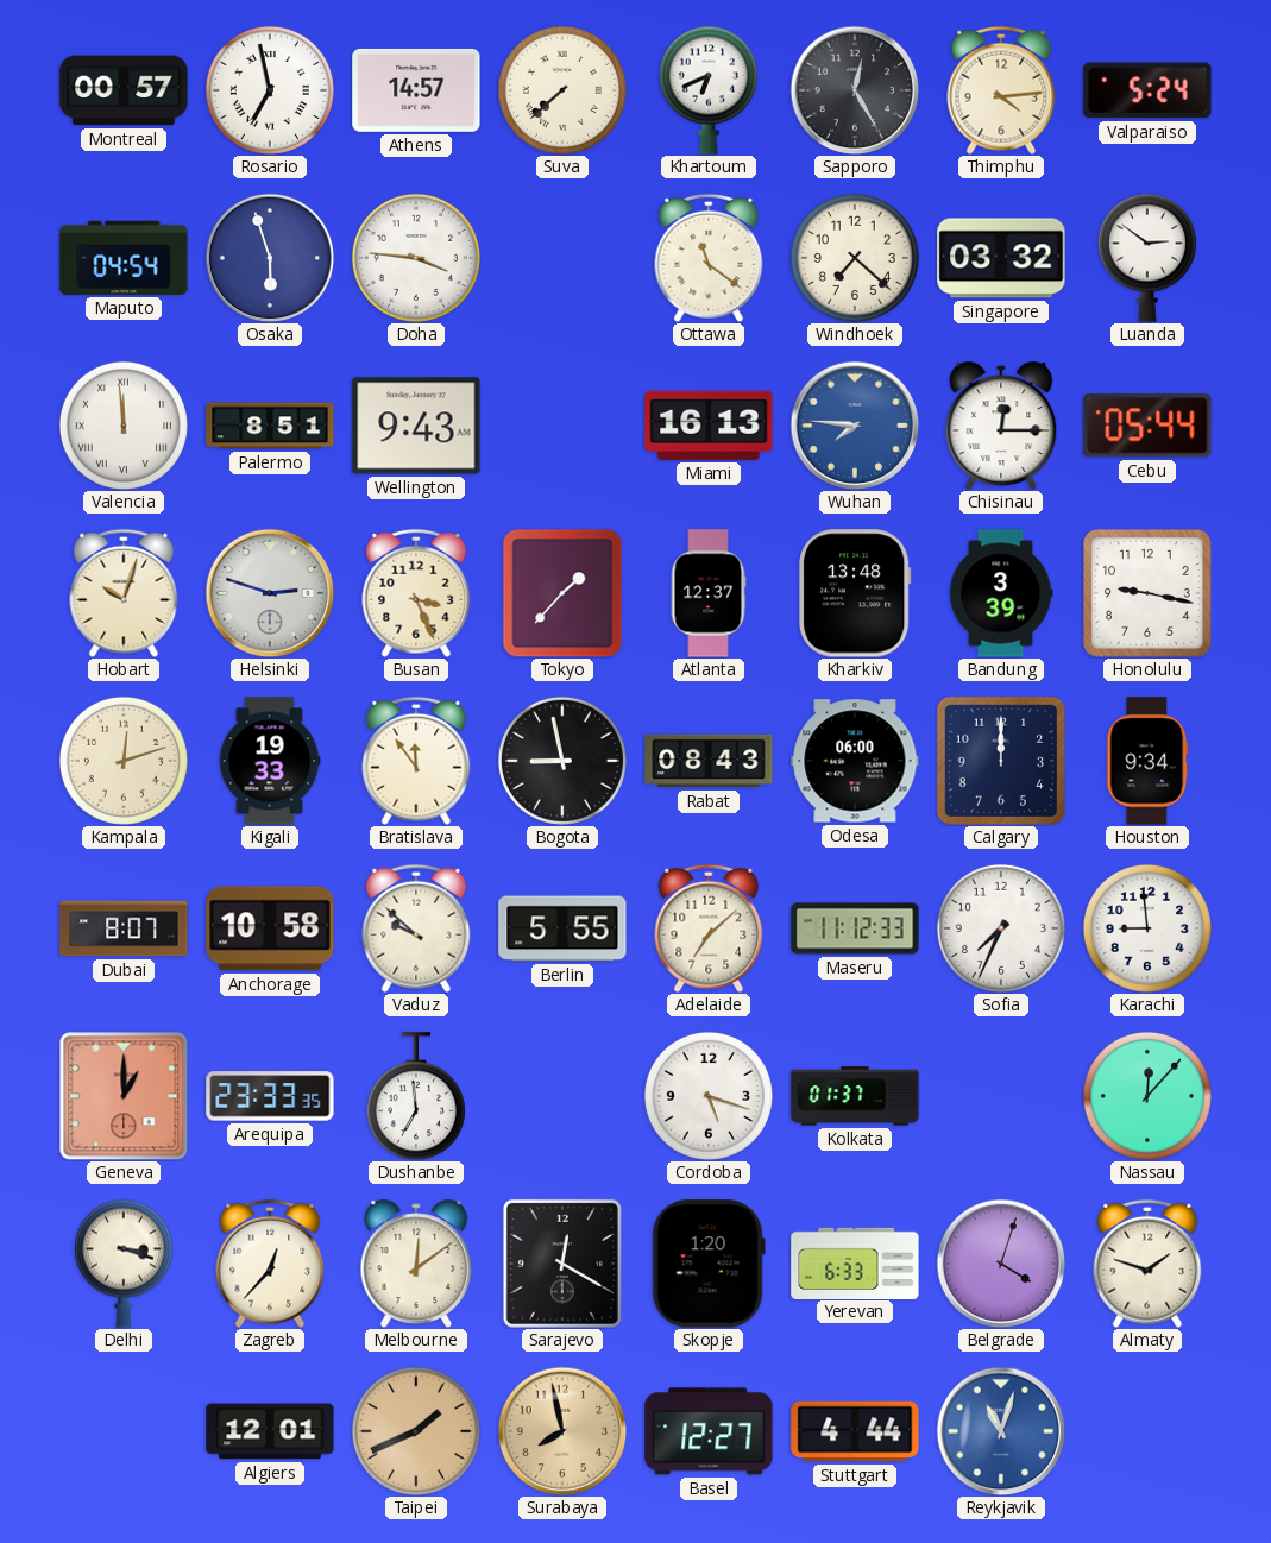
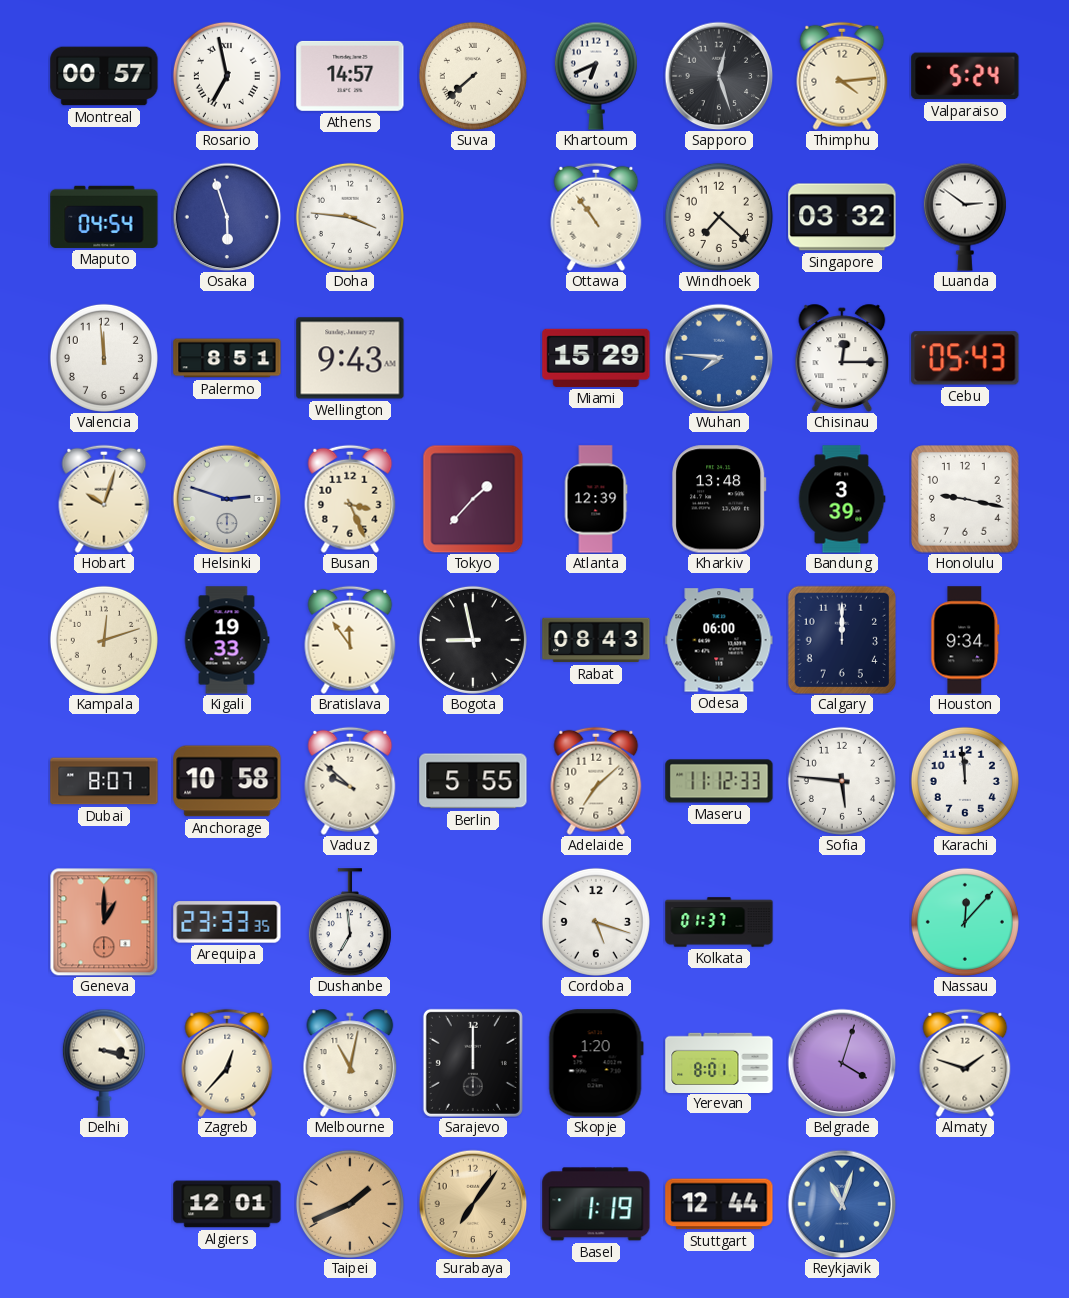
Sapporo: 12:25 -> 12:27 (719, 76)
Ottawa: 11:21 -> 10:54 (596, 217)
Valencia numerals: Roman -> Arabic (104, 358)
Miami: 16:13 -> 15:29 (596, 358)
Cebu: 05:44 -> 05:43 (965, 358)
Atlanta: 12:37 -> 12:39 (596, 499)
Sofia: 7:34 -> 5:46 (842, 781)
Karachi: 8:59 -> 11:59 (965, 781)
Melbourne: 12:09 -> 11:02 (350, 1063)
Sarajevo: 12:20 -> 12:00 (473, 1063)
Yerevan: 6:33 -> 8:01 (719, 1062)
Surabaya: 7:58 -> 7:06 (473, 1204)
Basel: 12:27 -> 1:19 (596, 1204)
Stuttgart: 4:44 -> 12:44 (719, 1204)
